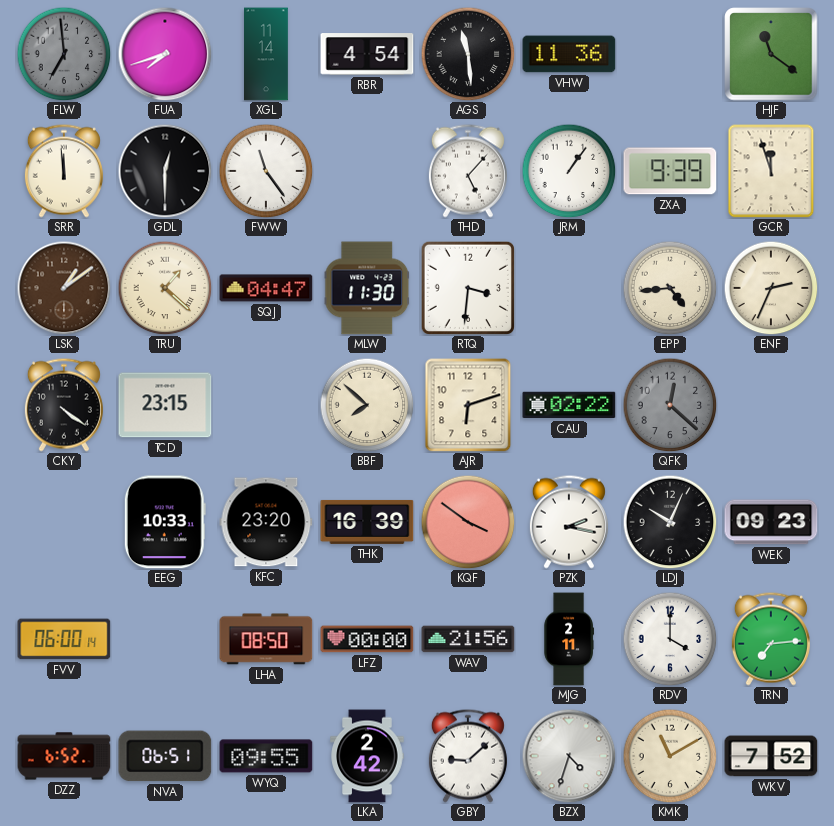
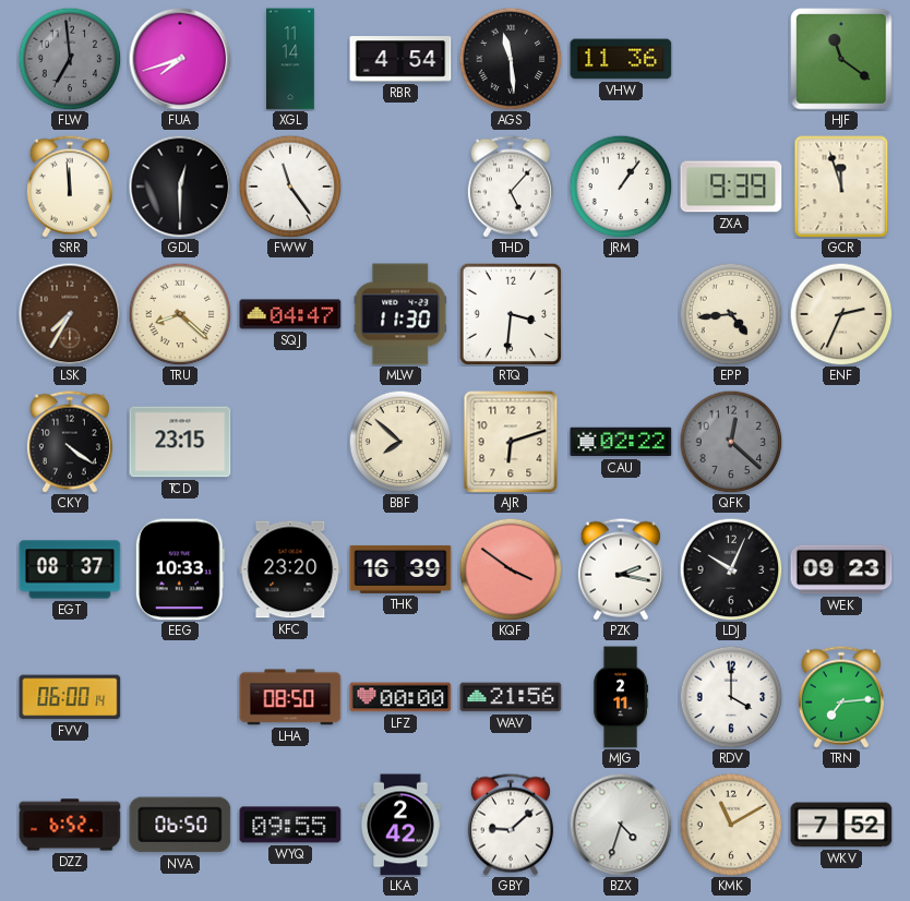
LSK: 1:09 -> 7:35 (70, 314)
TRU: 1:22 -> 8:22 (180, 314)
EGT: none -> 08:37 (70, 569)
NVA: 06:51 -> 06:50 (180, 825)
